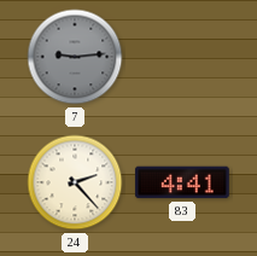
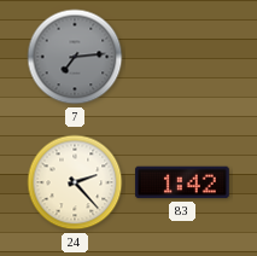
7: 9:14 -> 7:14 (75, 57)
83: 4:41 -> 1:42 (182, 182)
